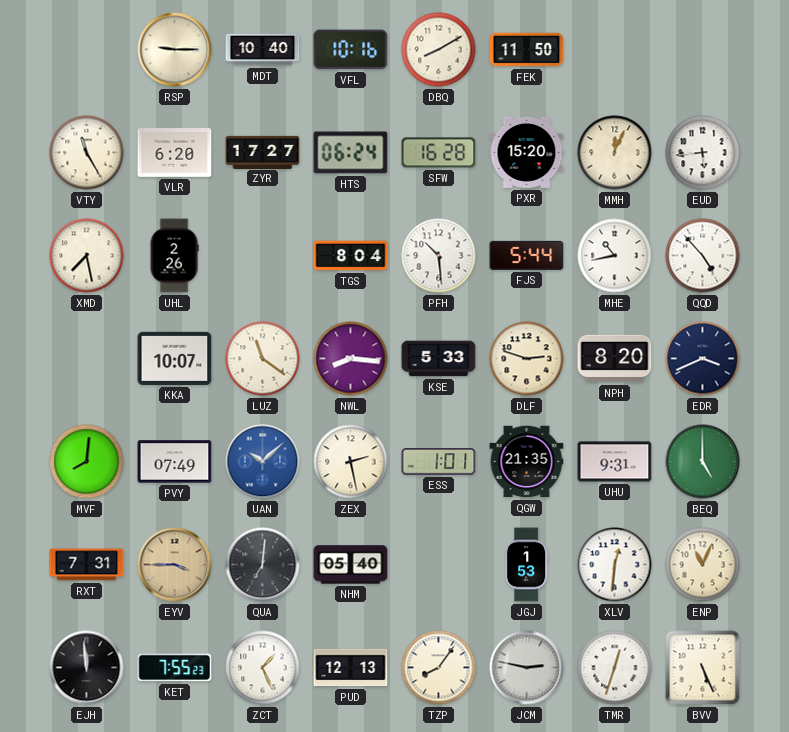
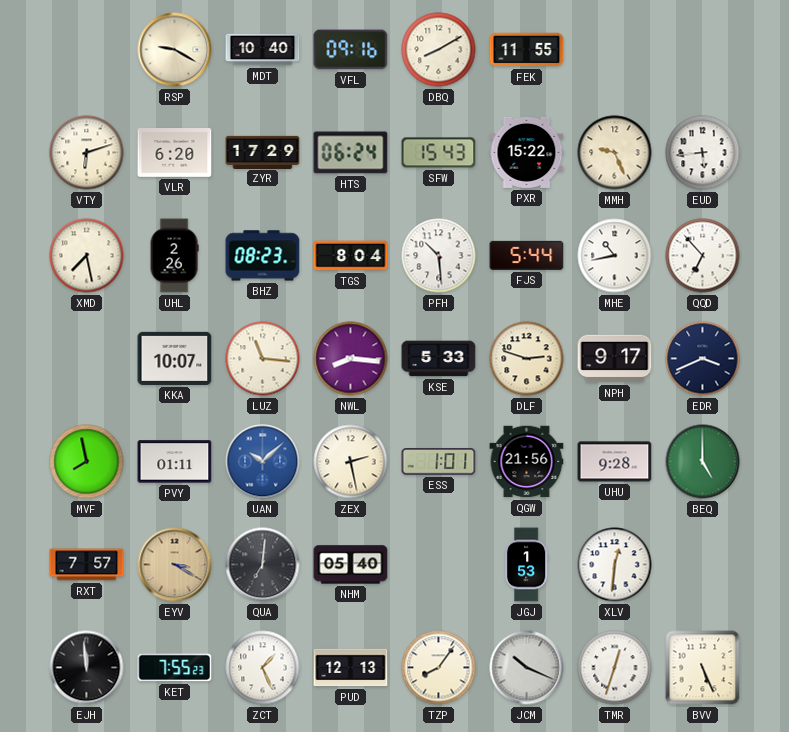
RSP: 9:15 -> 9:20 (175, 50)
VFL: 10:16 -> 09:16 (351, 50)
FEK: 11:50 -> 11:55 (527, 50)
VTY: 11:25 -> 6:12 (87, 153)
ZYR: 17:27 -> 17:29 (263, 152)
SFW: 16:28 -> 15:43 (439, 153)
PXR: 15:20 -> 15:22 (527, 152)
MMH: 12:04 -> 9:26 (615, 153)
BHZ: none -> 08:23 (263, 256)
QQD: 4:53 -> 6:53 (703, 256)
LUZ: 11:21 -> 11:16 (263, 359)
NPH: 8:20 -> 9:17 (615, 359)
MVF: 8:01 -> 7:58 (87, 462)
PVY: 07:49 -> 01:11 (175, 462)
QGW: 21:35 -> 21:56 (527, 462)
UHU: 9:31 -> 9:28 (615, 462)
RXT: 7:31 -> 7:57 (87, 565)
EYV: 3:45 -> 3:20 (175, 565)
ENP: 11:04 -> none (703, 565)
JCM: 2:47 -> 10:19 (527, 668)
